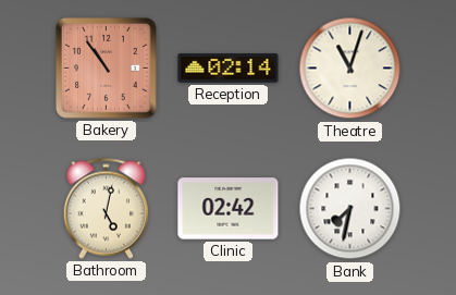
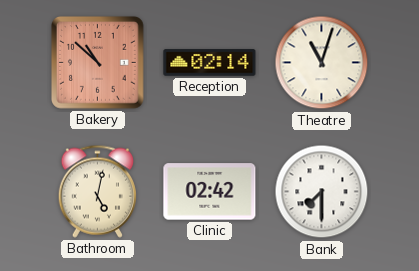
Bakery: 10:54 -> 10:52 (97, 62)
Bank: 7:32 -> 7:30 (322, 192)
